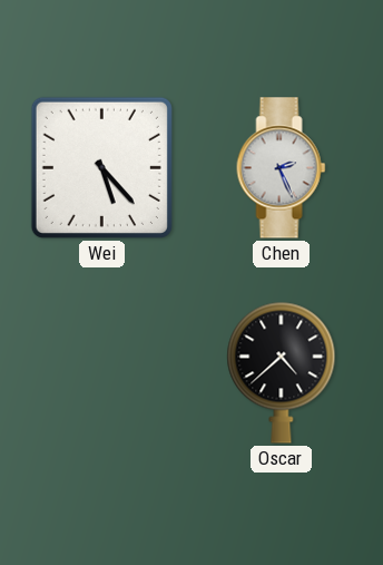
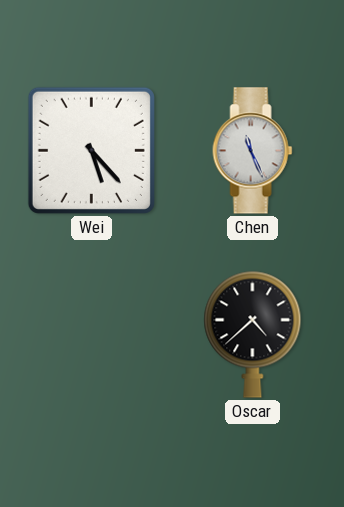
Chen: 2:26 -> 11:26 (253, 151)
